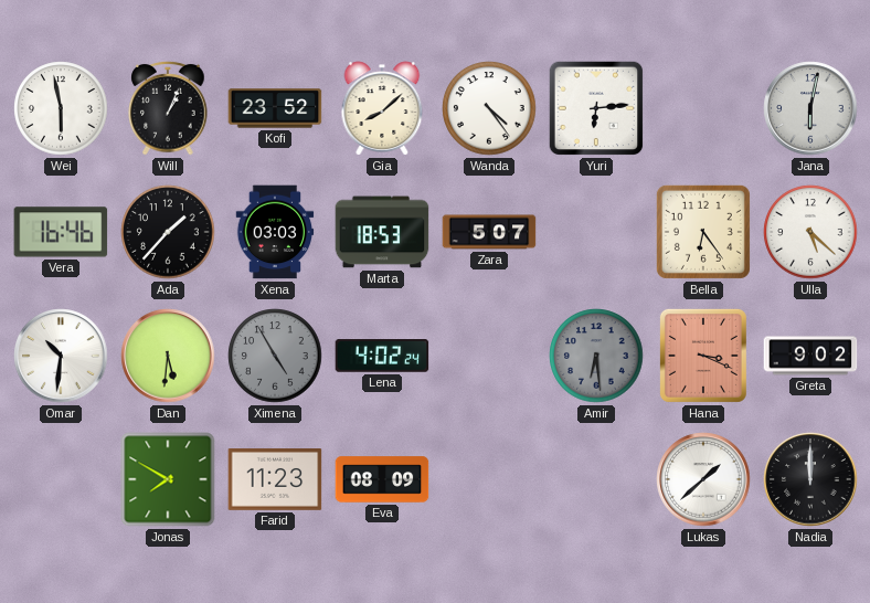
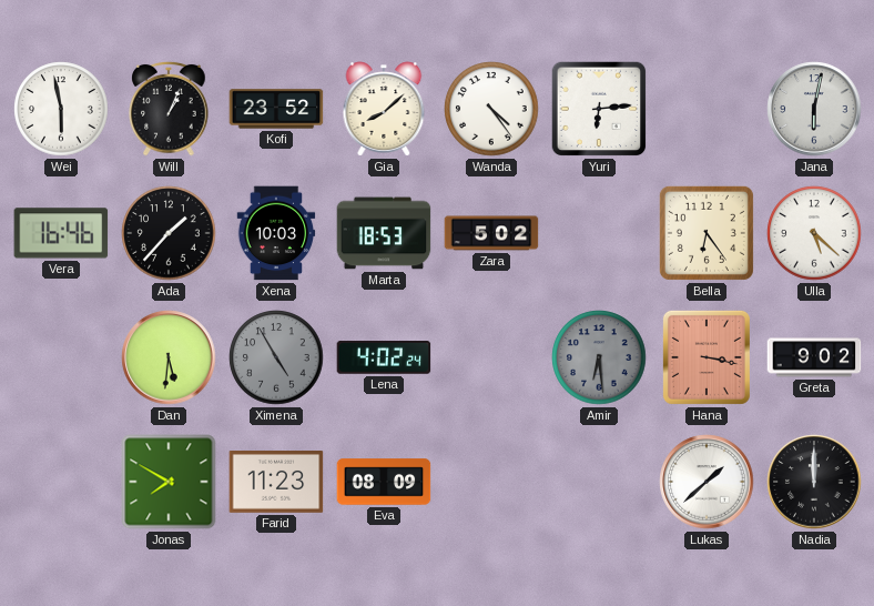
Xena: 03:03 -> 10:03 (276, 233)
Zara: 5:07 -> 5:02 (491, 233)
Omar: 10:31 -> none (61, 356)
Hana: 3:19 -> 3:17 (707, 357)
